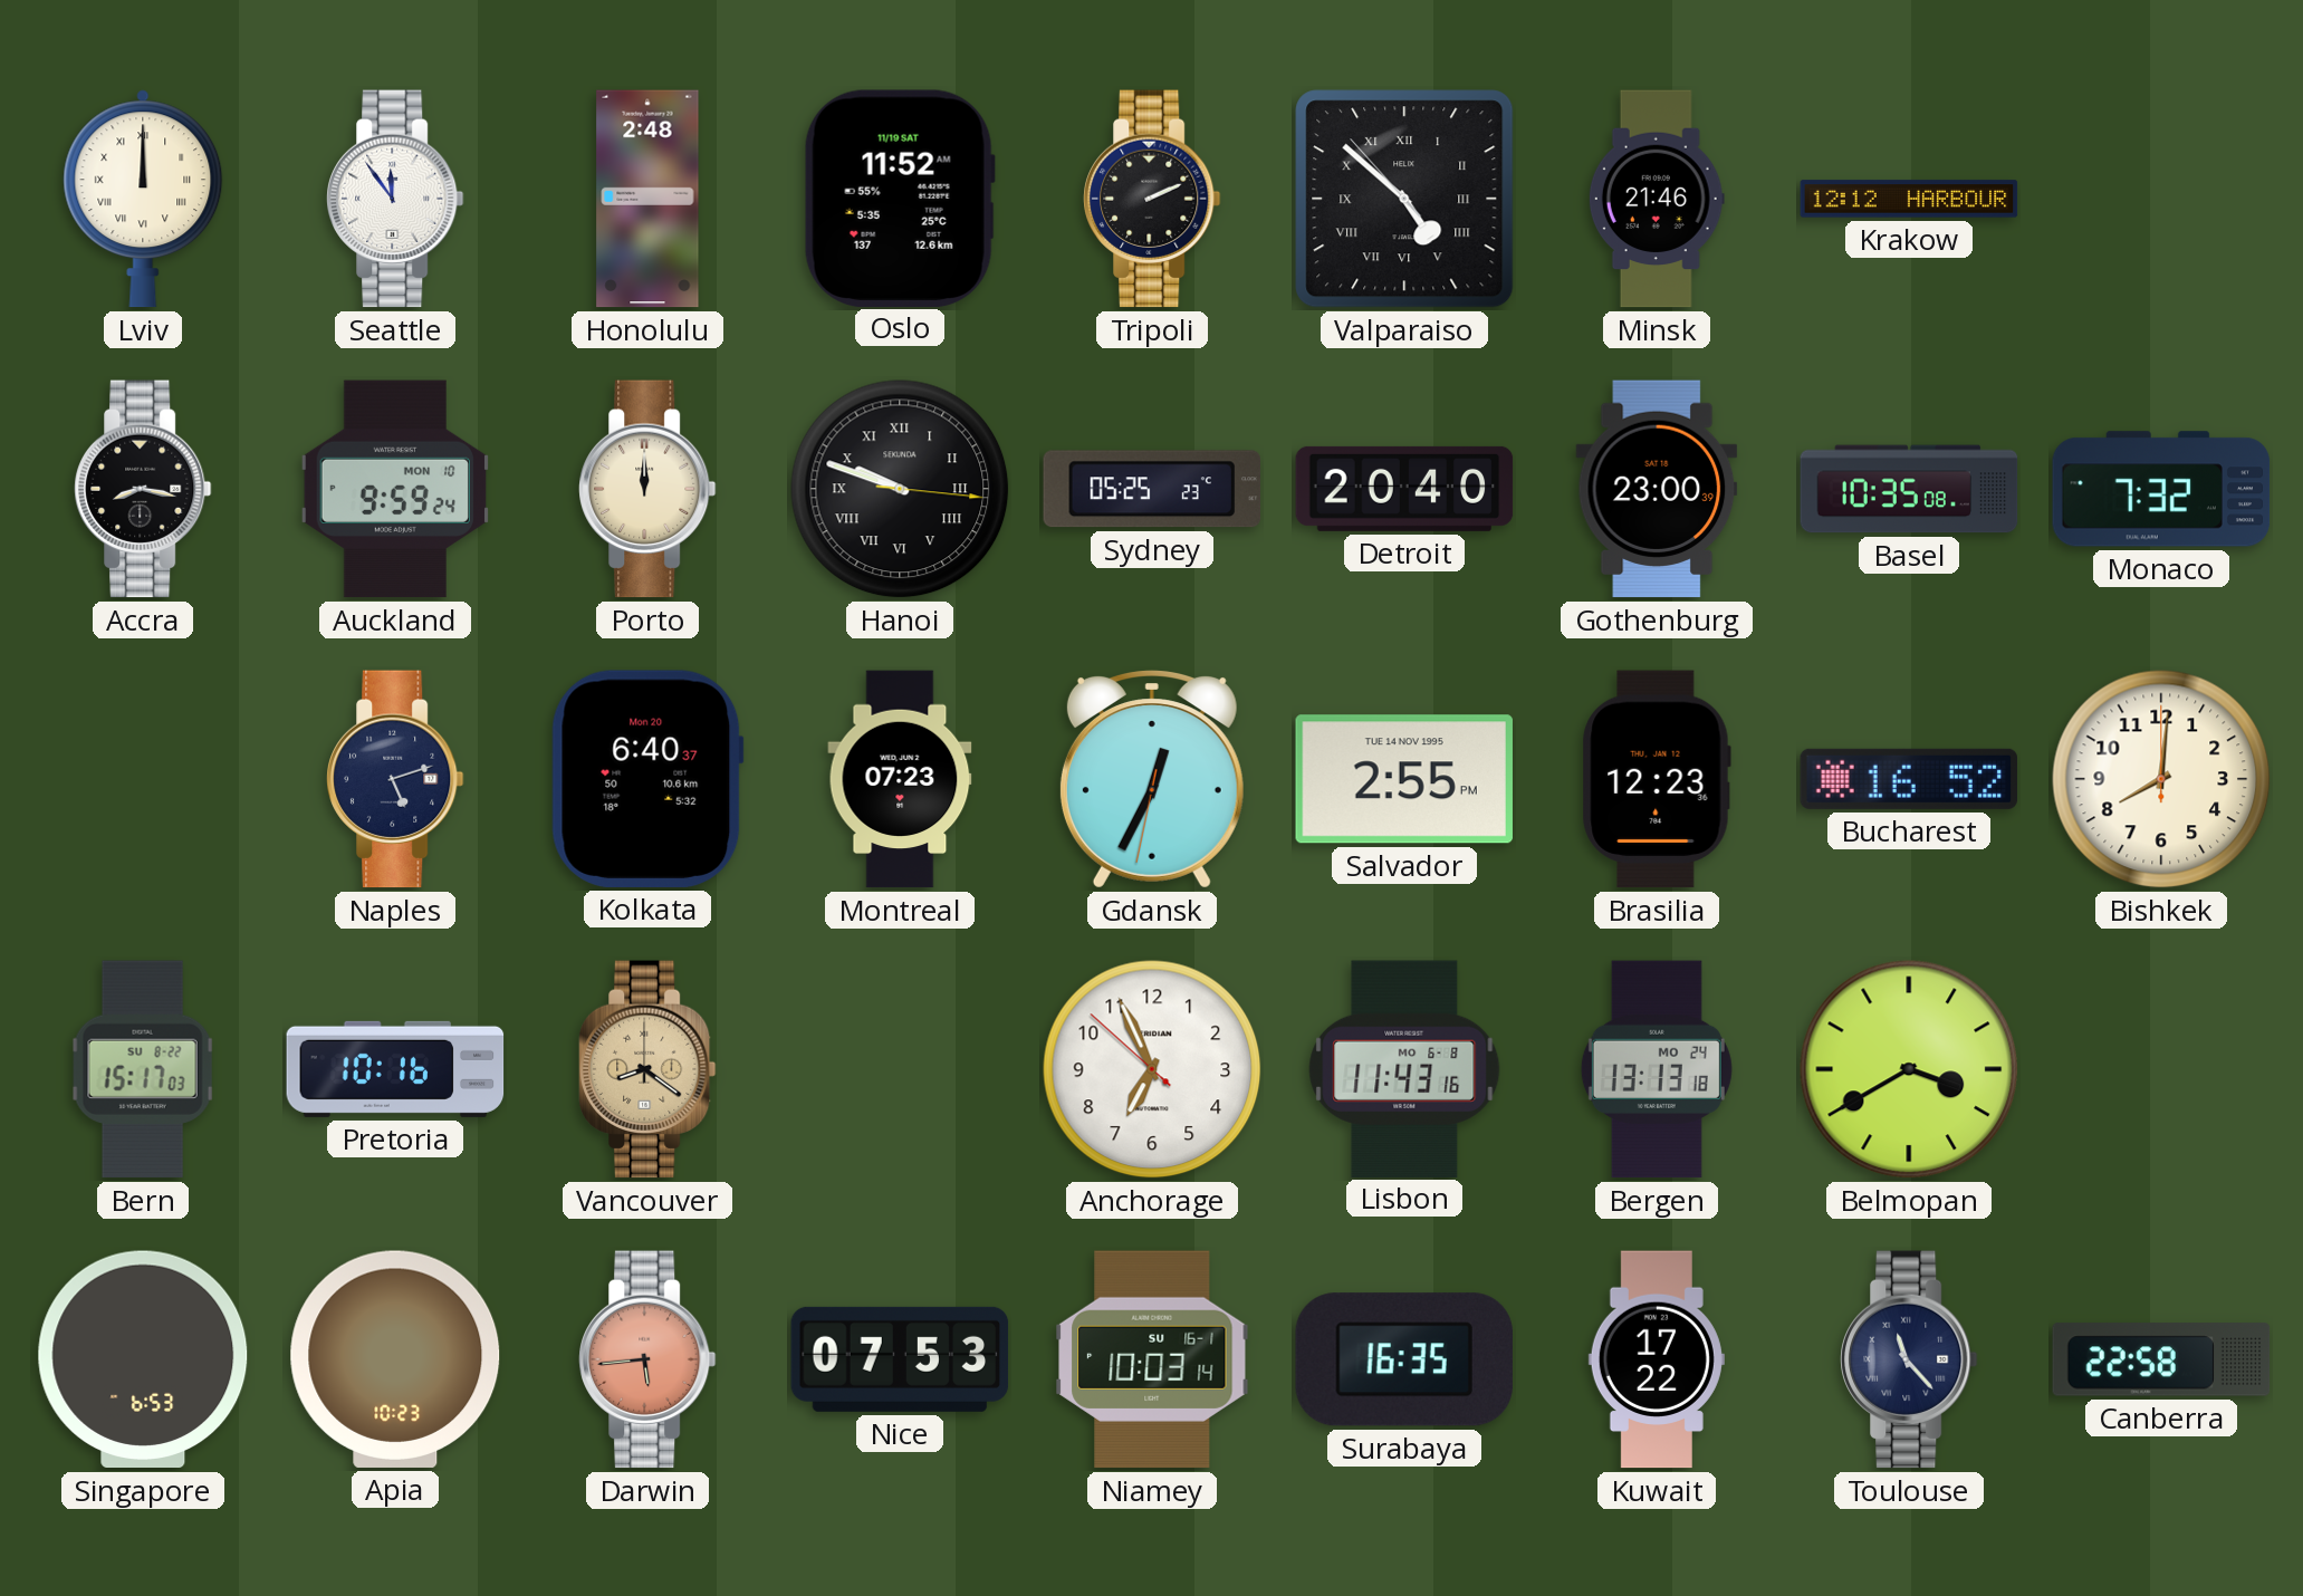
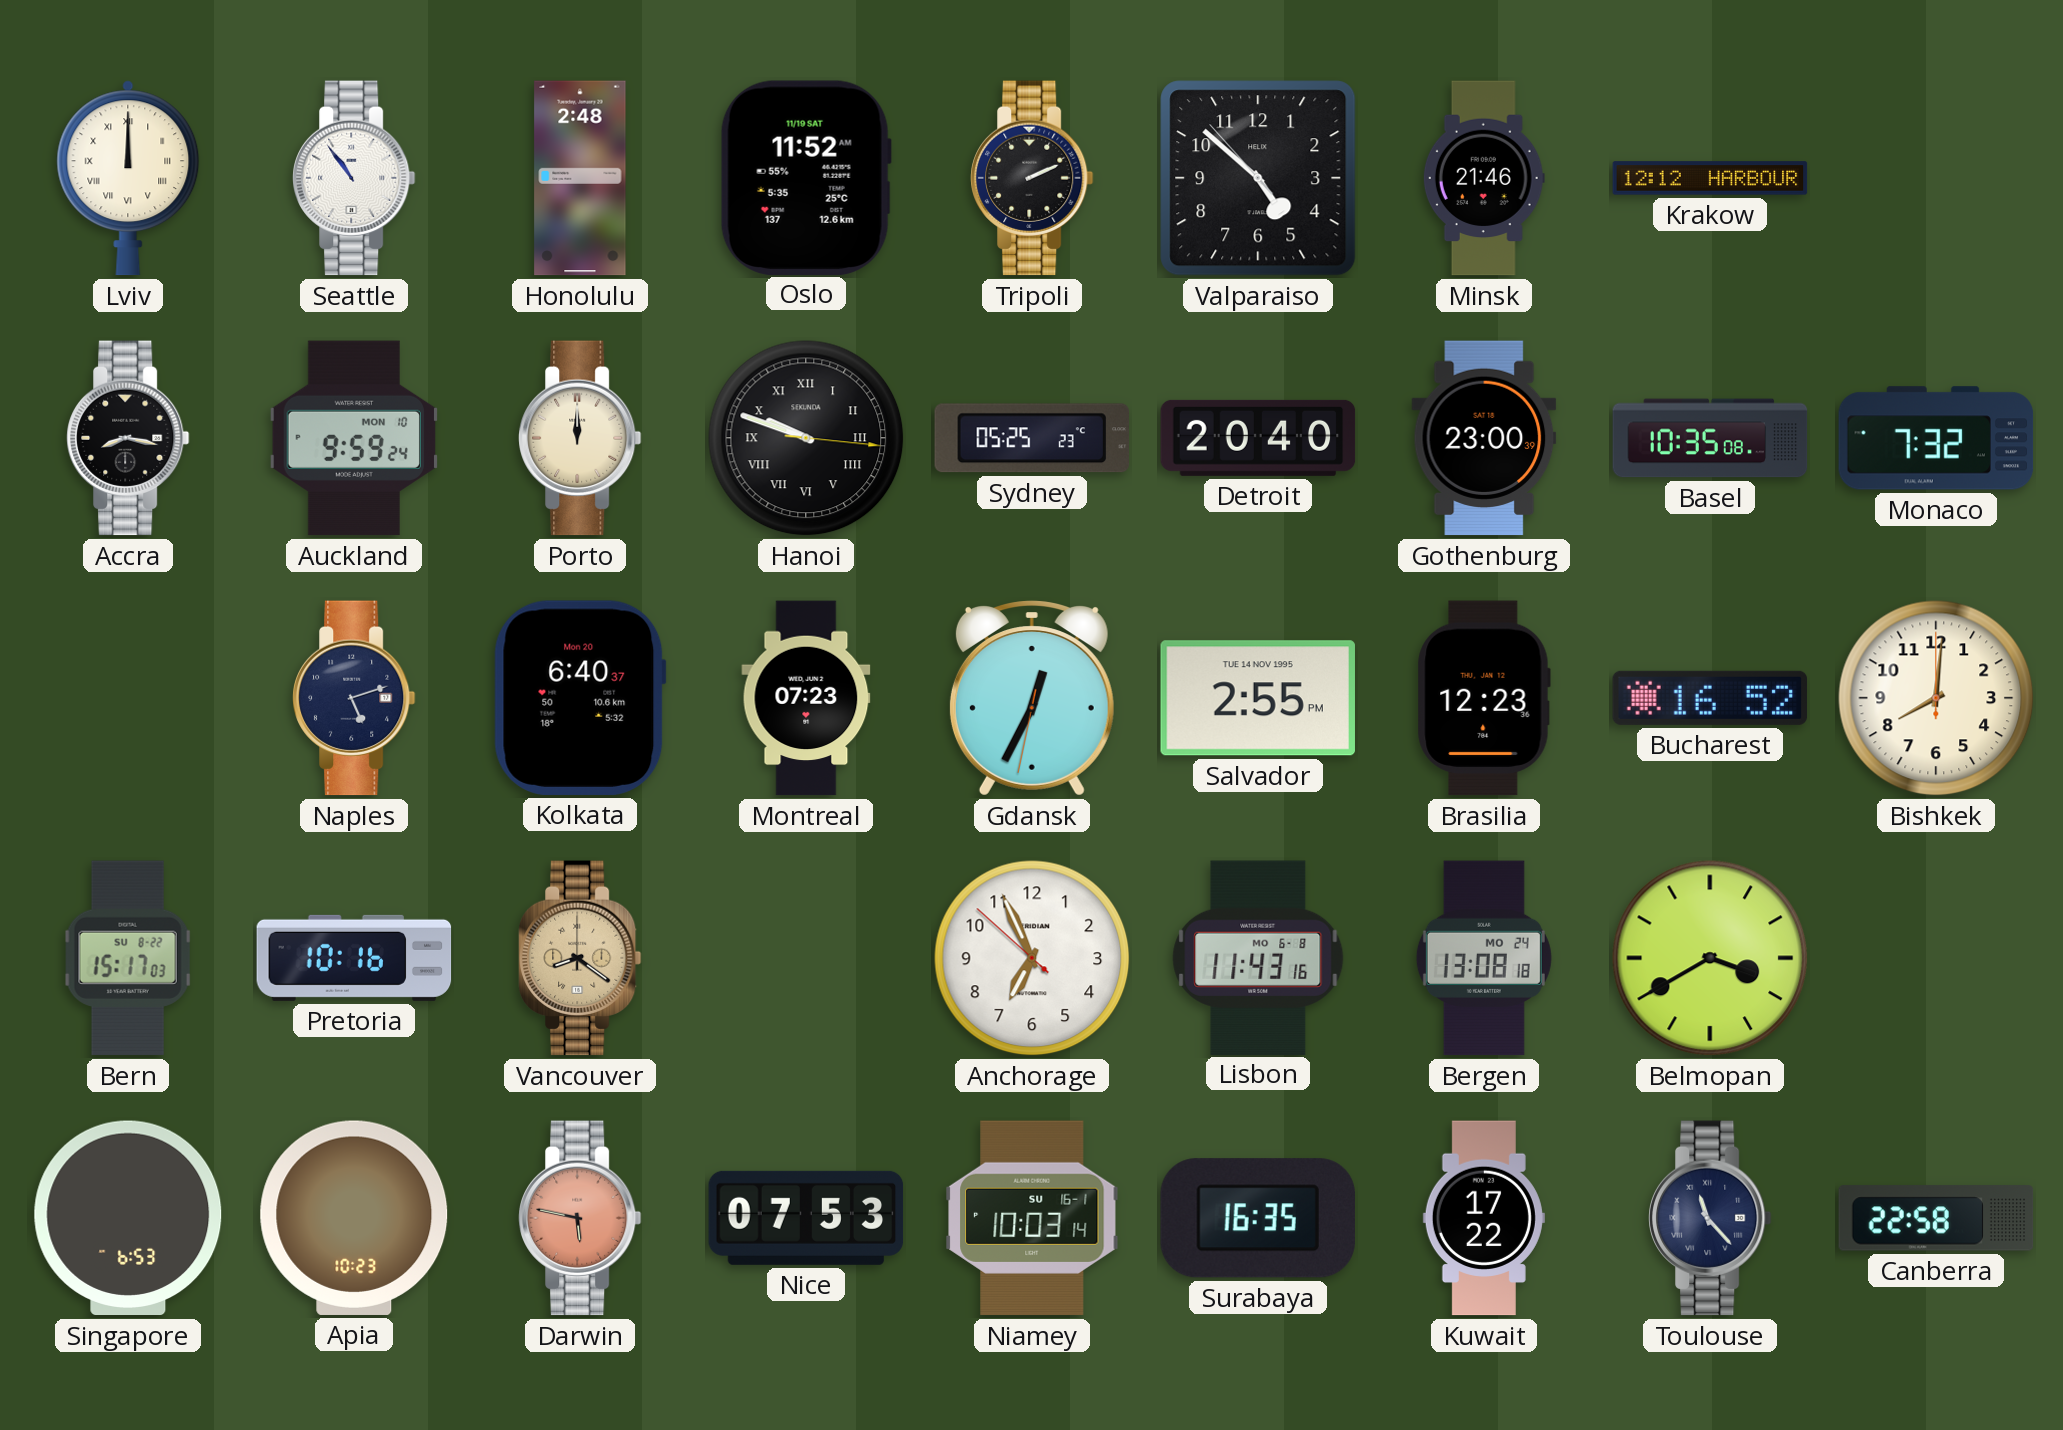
Seattle: 11:54 -> 10:54 (355, 178)
Valparaiso numerals: Roman -> Arabic (1258, 178)
Bergen: 13:13 -> 13:08 (1484, 958)
Darwin: 5:44 -> 5:47 (581, 1218)
